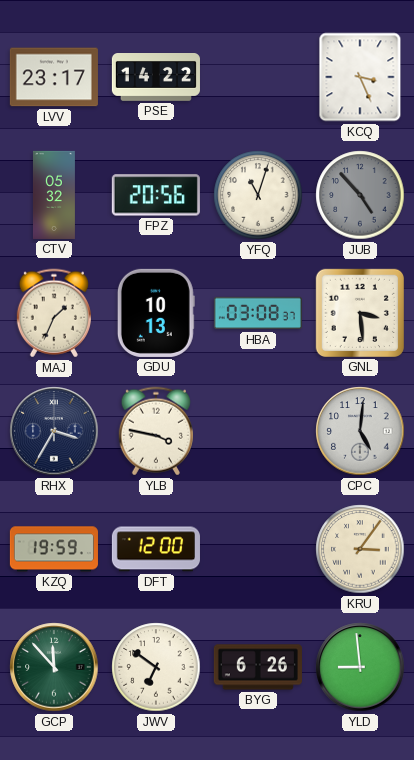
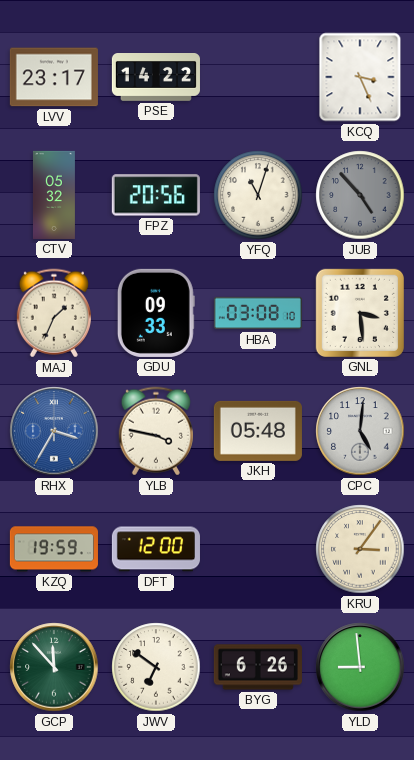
GDU: 10:13 -> 09:33 (156, 313)
HBA: 03:08:37 -> 03:08:10 (258, 313)
RHX dial: navy -> blue (54, 431)
JKH: none -> 05:48 (258, 431)
